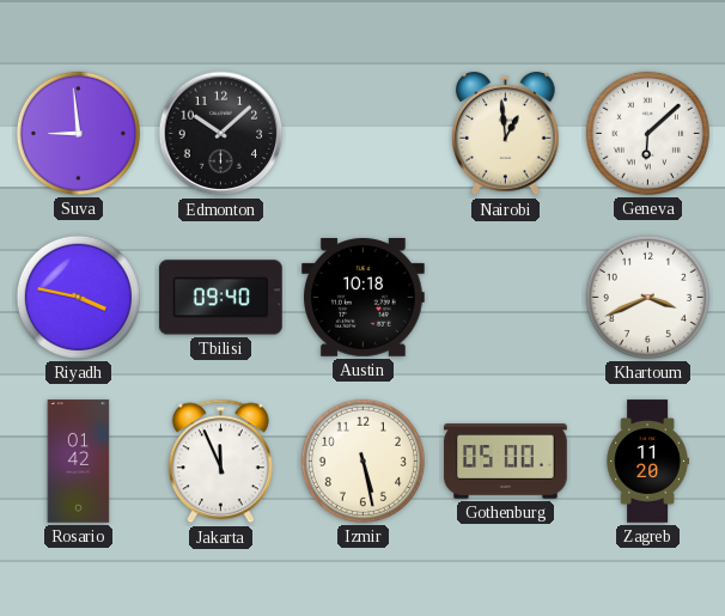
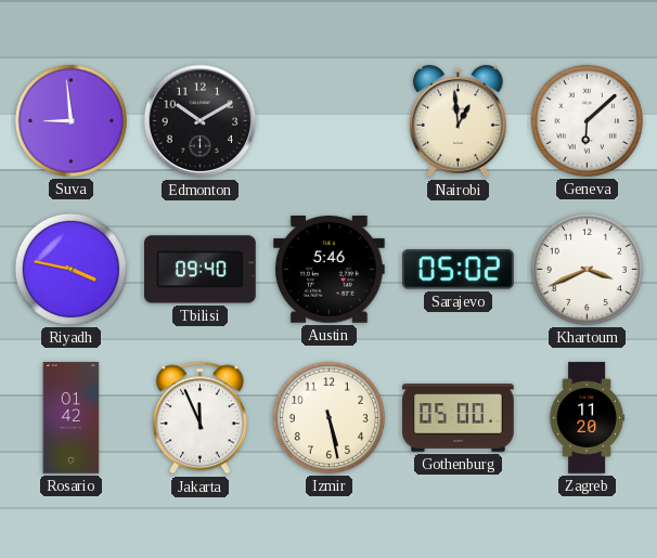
Edmonton: 10:08 -> 10:10 (201, 121)
Austin: 10:18 -> 5:46 (330, 270)
Sarajevo: none -> 05:02 (459, 270)
